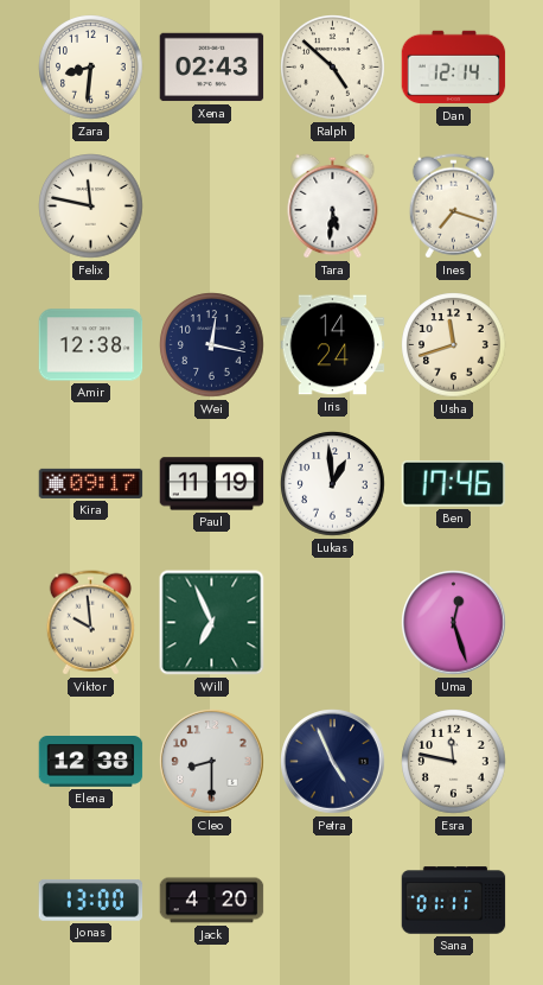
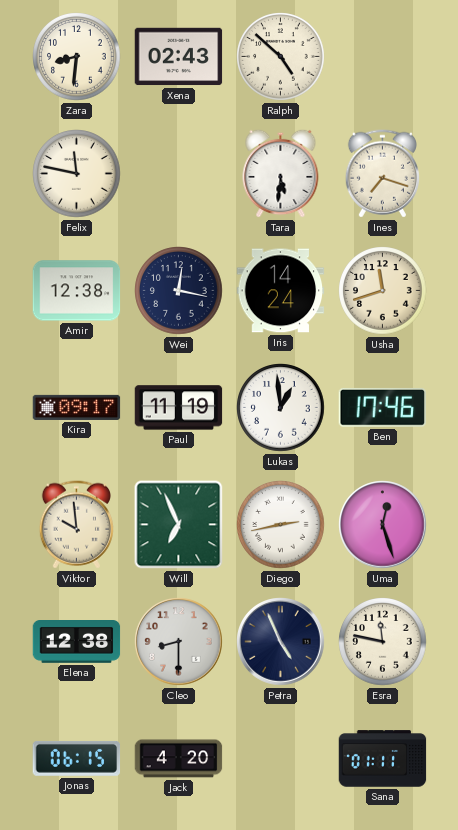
Dan: 12:14 -> none (454, 68)
Diego: none -> 2:43 (281, 525)
Jonas: 13:00 -> 06:15 (77, 758)
